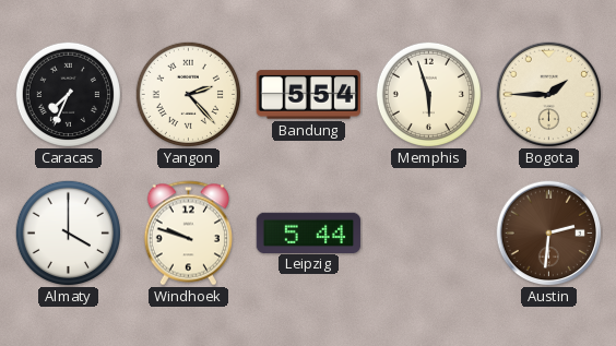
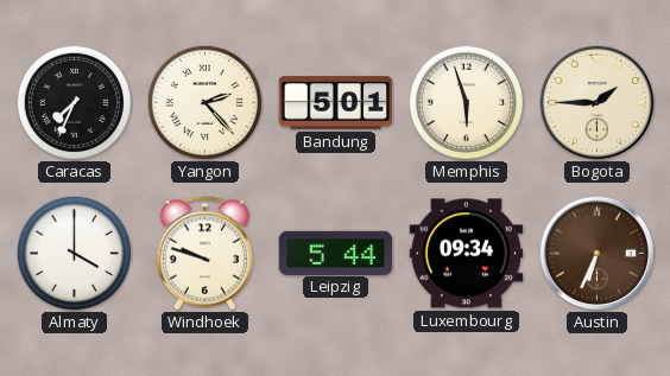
Bandung: 5:54 -> 5:01 (335, 103)
Luxembourg: none -> 09:34 (467, 254)
Austin: 2:31 -> 6:34 (598, 254)
